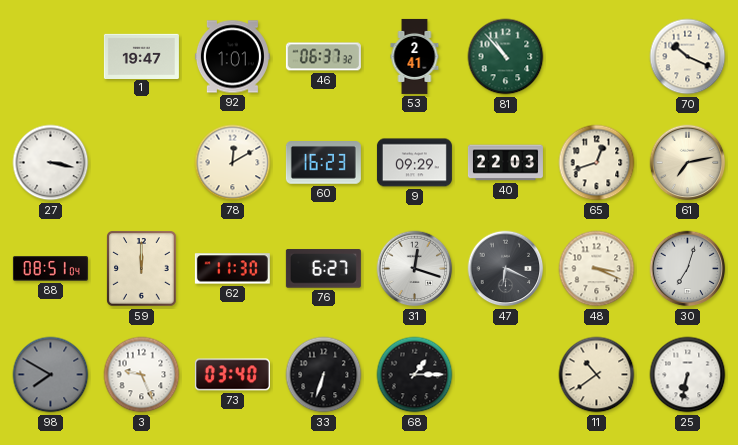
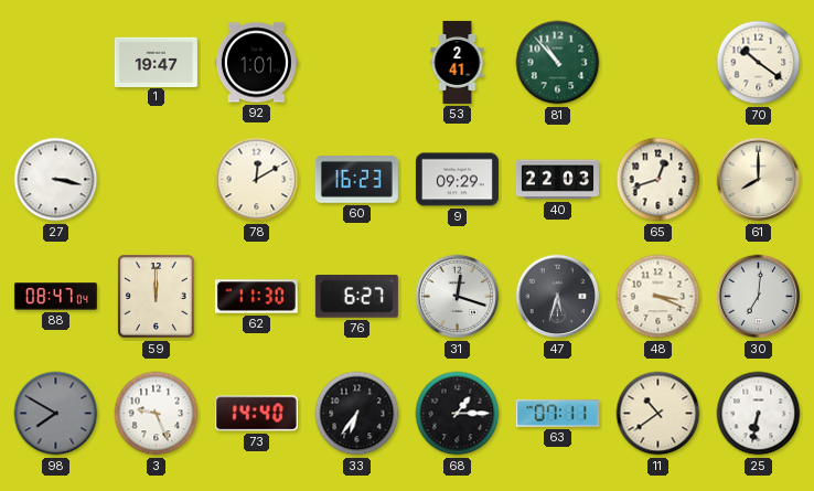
46: 06:37 -> none (323, 57)
70: 10:19 -> 10:21 (759, 63)
61: 7:13 -> 8:00 (759, 180)
88: 08:51 -> 08:47 (55, 297)
47: 6:19 -> 5:33 (558, 297)
30: 7:03 -> 7:01 (759, 297)
73: 03:40 -> 14:40 (256, 414)
33: 6:33 -> 6:36 (357, 414)
63: none -> 07:11 (557, 414)
